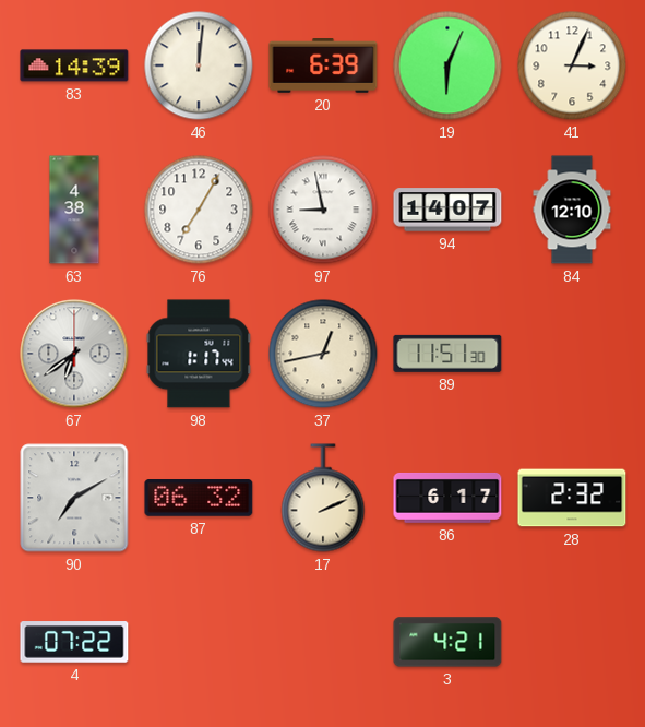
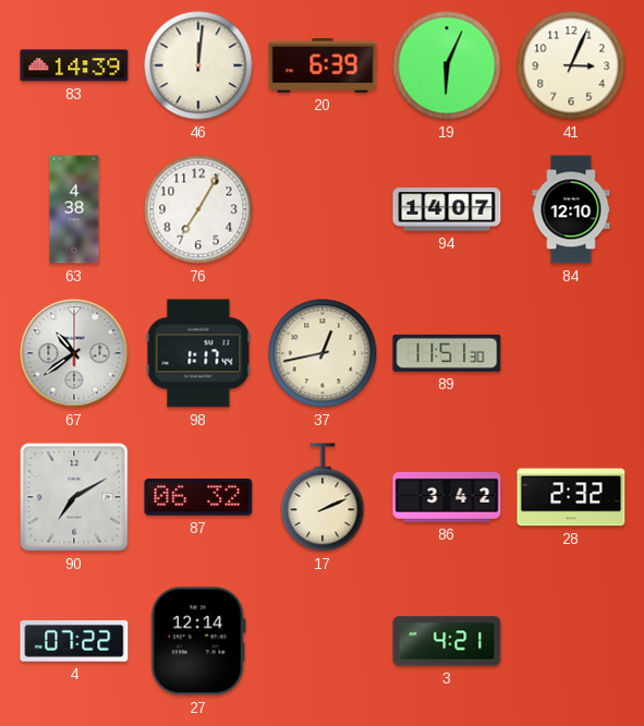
97: 8:58 -> none (323, 210)
67: 6:39 -> 10:39 (74, 353)
86: 6:17 -> 3:42 (447, 497)
27: none -> 12:14 (198, 641)
